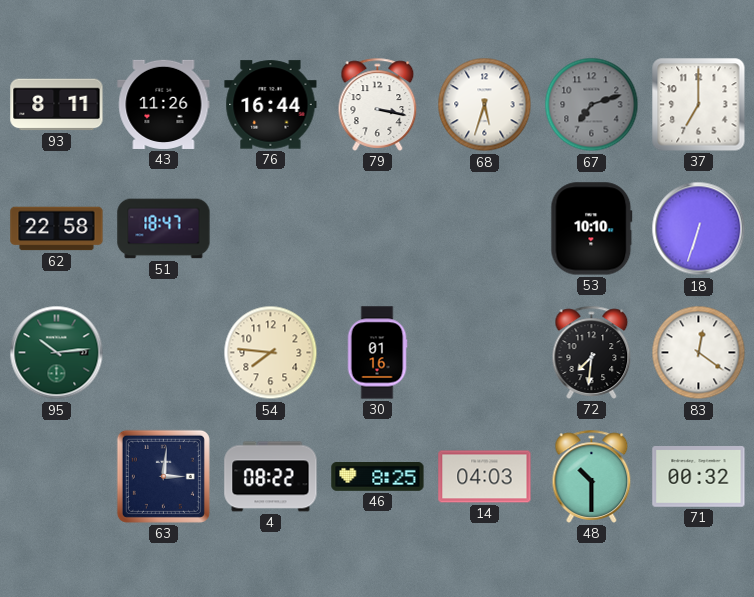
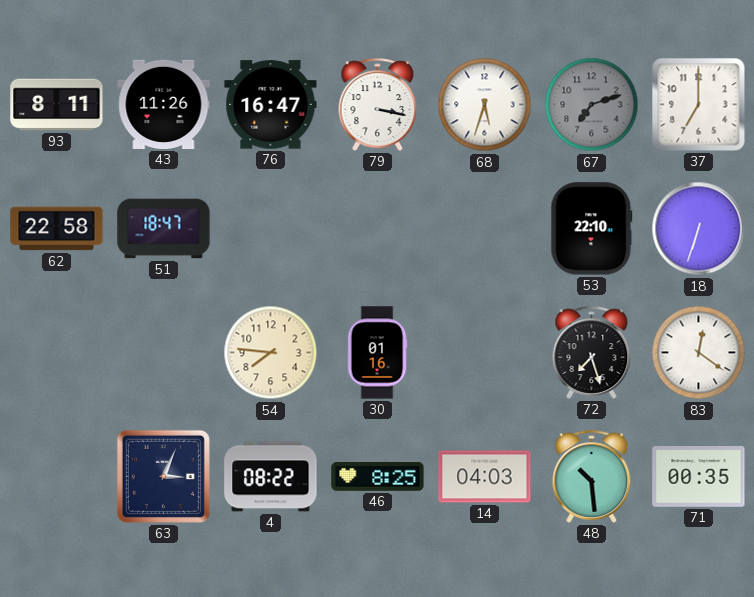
76: 16:44 -> 16:47 (271, 105)
53: 10:10 -> 22:10 (592, 229)
95: 10:14 -> none (57, 353)
72: 7:31 -> 7:27 (592, 352)
63: 3:01 -> 3:04 (163, 476)
48: 10:30 -> 10:29 (592, 476)
71: 00:32 -> 00:35 (699, 477)
